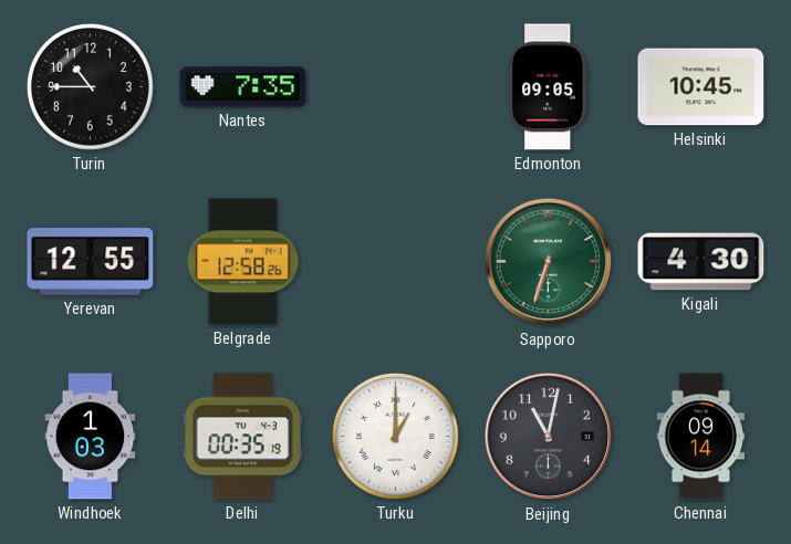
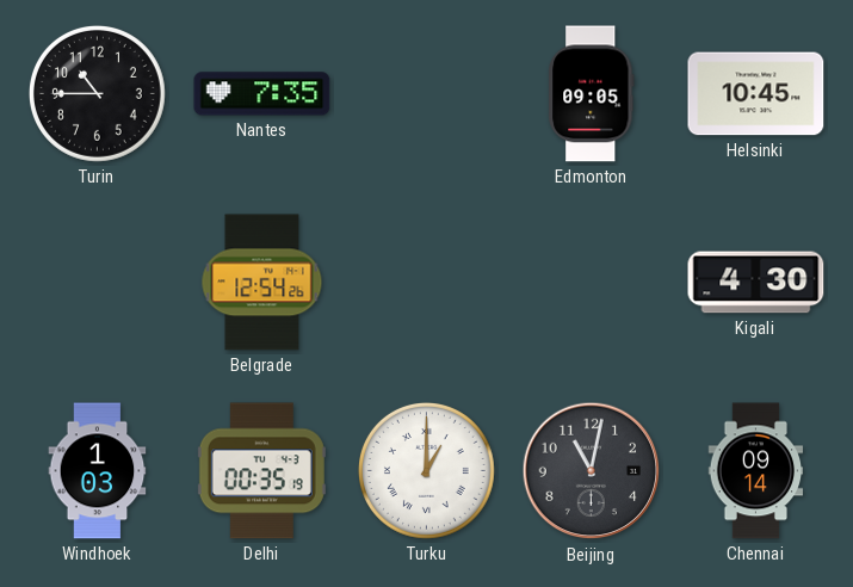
Yerevan: 12:55 -> none (91, 262)
Belgrade: 12:58 -> 12:54 (262, 283)
Sapporo: 6:33 -> none (549, 262)
